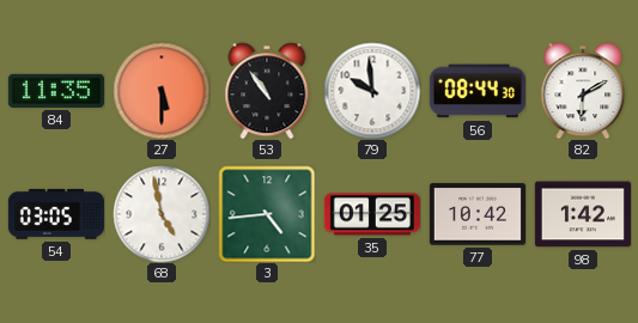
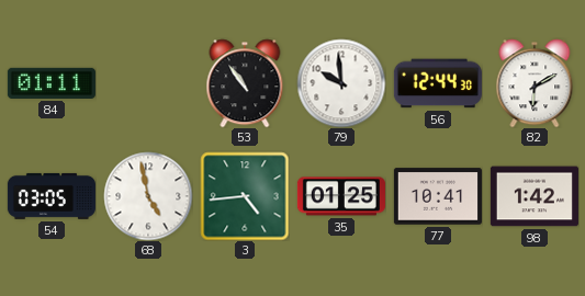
84: 11:35 -> 01:11 (52, 83)
27: 5:30 -> none (162, 91)
56: 08:44 -> 12:44 (438, 83)
77: 10:42 -> 10:41 (438, 196)
